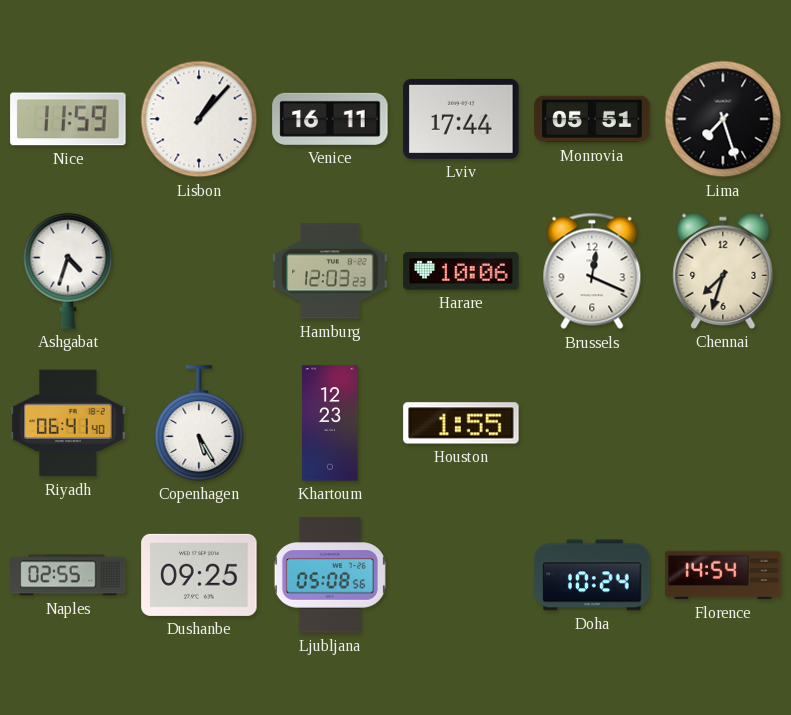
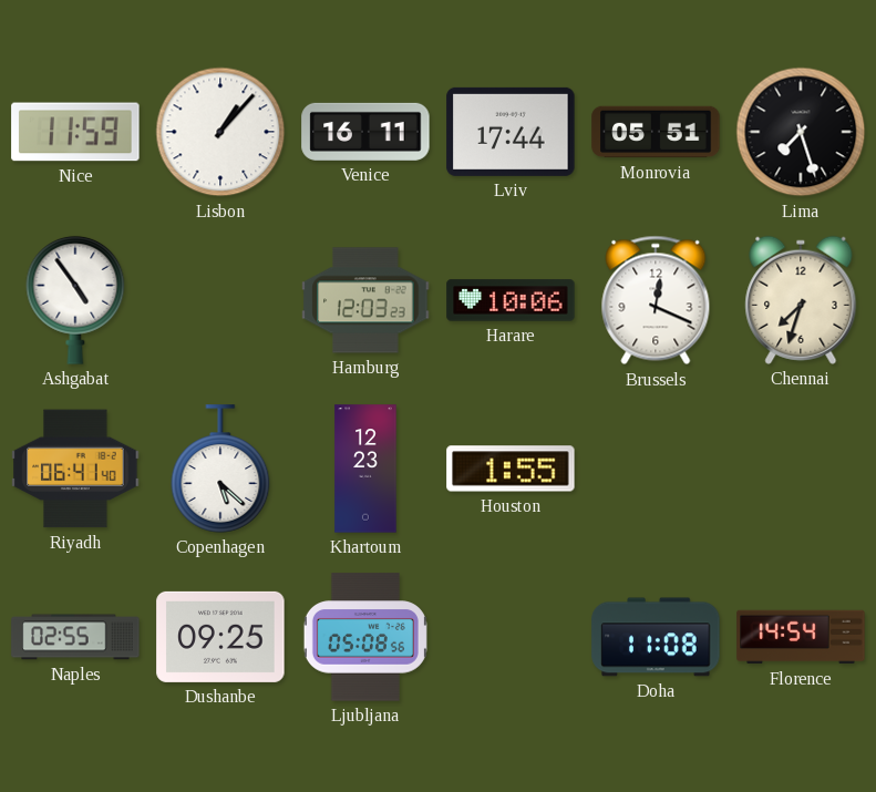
Ashgabat: 4:33 -> 4:54 (75, 300)
Copenhagen: 5:25 -> 5:22 (220, 469)
Doha: 10:24 -> 11:08 (656, 637)
